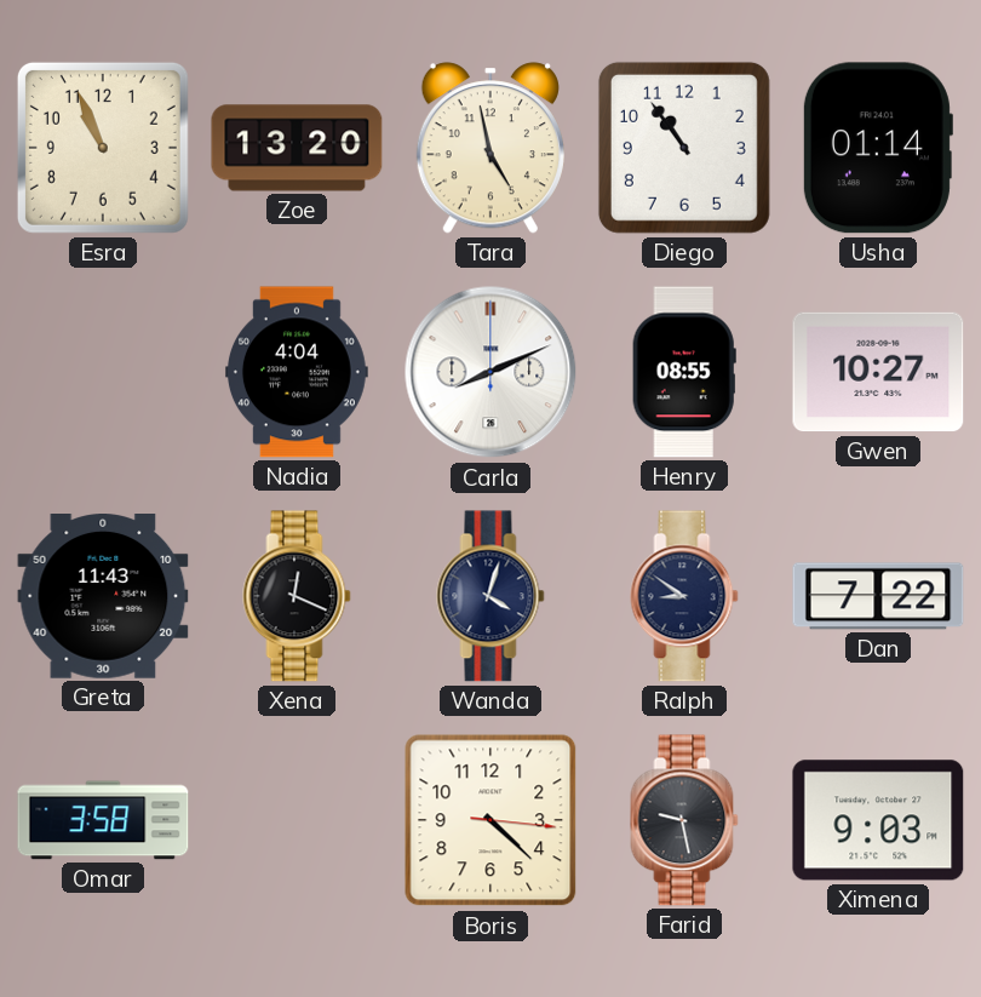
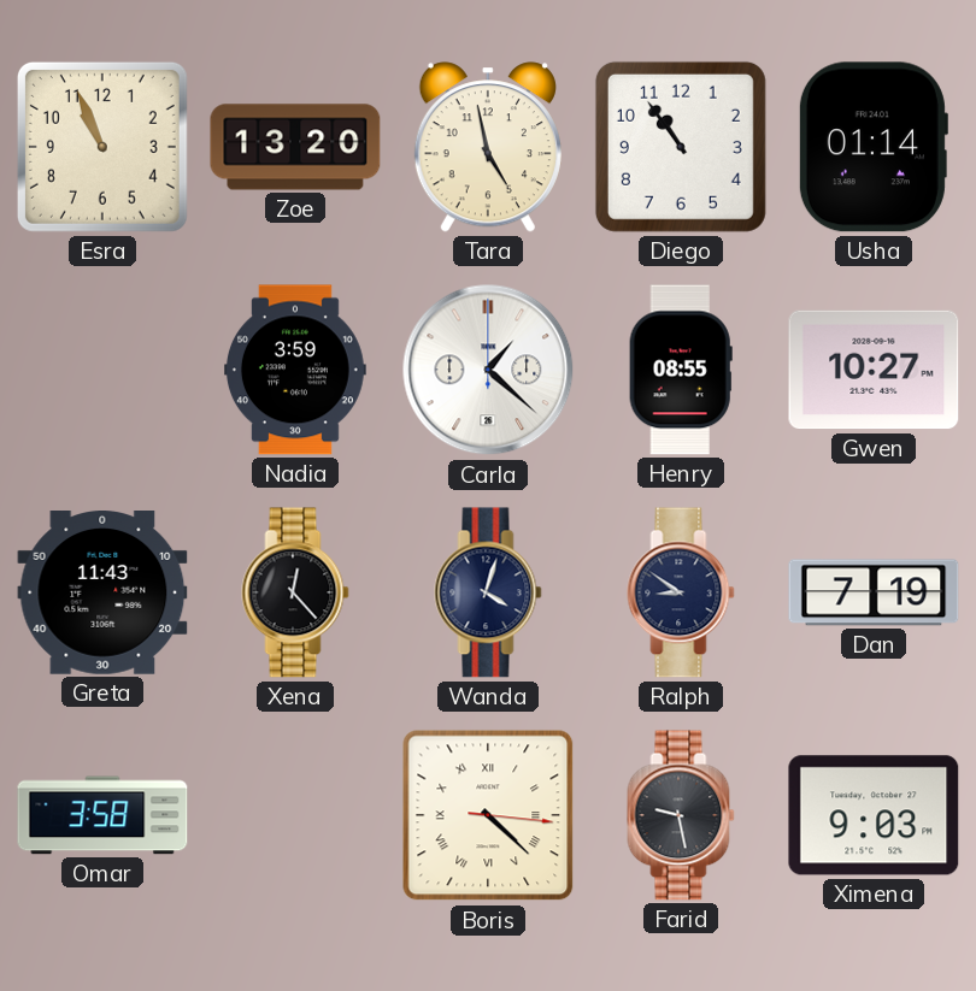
Nadia: 4:04 -> 3:59 (295, 370)
Carla: 8:11 -> 1:22 (488, 370)
Xena: 12:19 -> 12:23 (295, 592)
Dan: 7:22 -> 7:19 (874, 592)
Boris numerals: Arabic -> Roman (488, 815)
